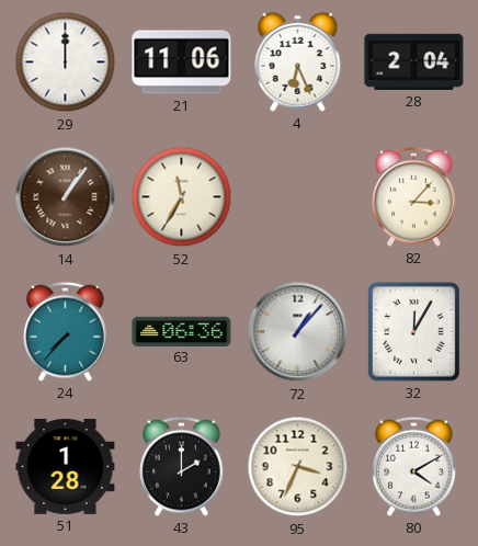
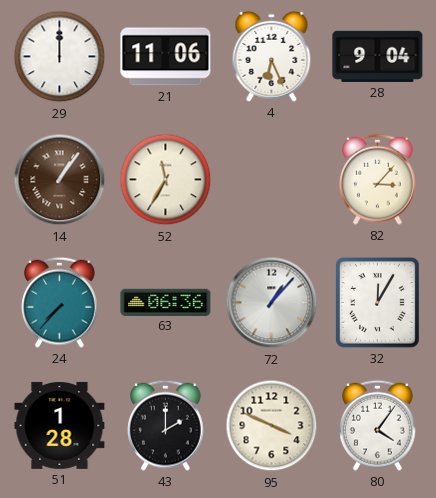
28: 2:04 -> 9:04 (378, 56)
95: 3:34 -> 3:49 (272, 426)
80: 4:10 -> 4:06 (378, 425)
